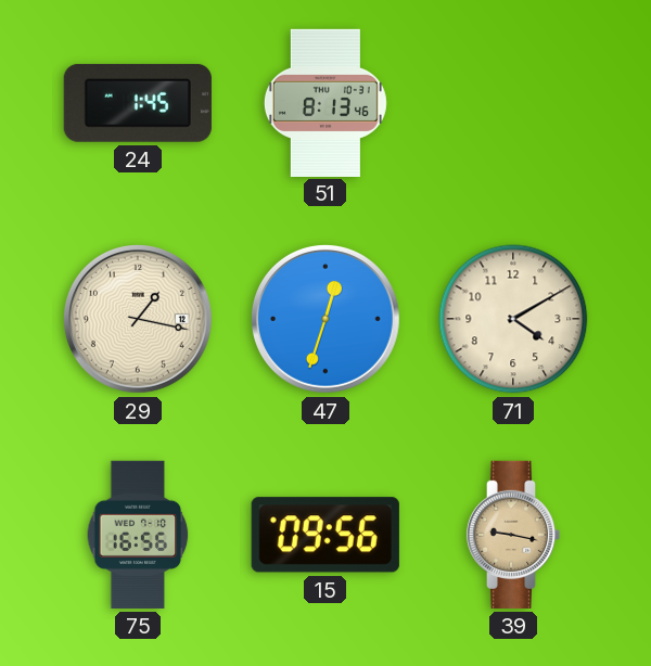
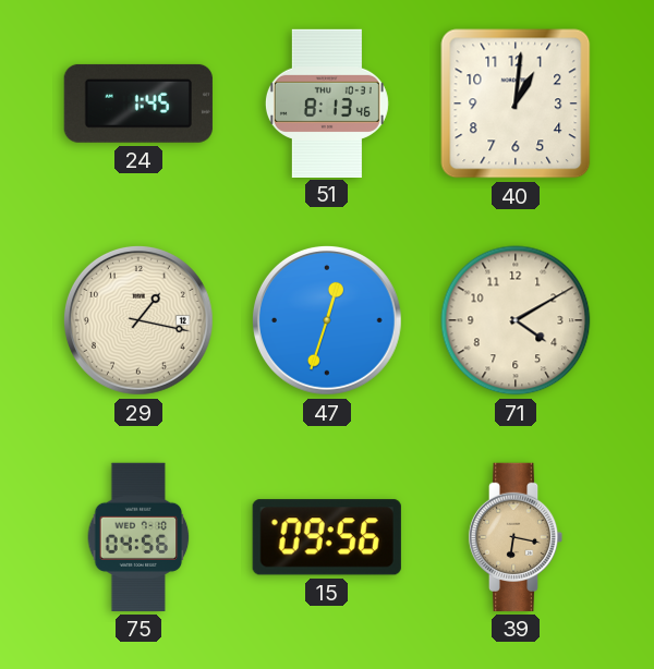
40: none -> 1:01 (516, 104)
75: 16:56 -> 04:56 (138, 537)
39: 9:17 -> 6:17 (516, 537)
